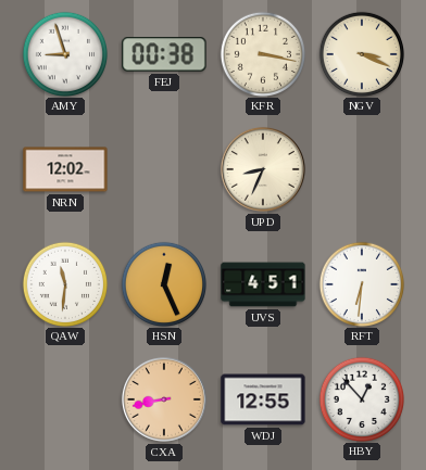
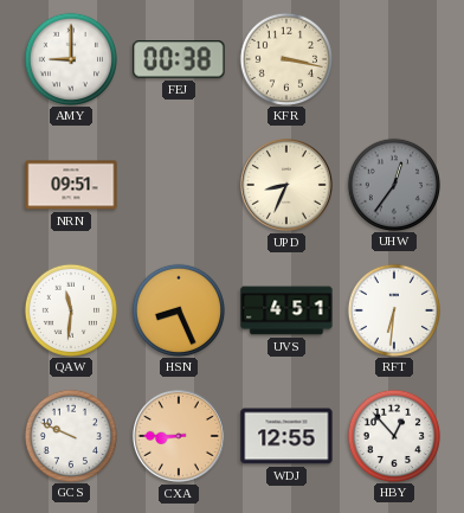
AMY: 8:57 -> 9:00 (70, 58)
NGV: 3:19 -> none (361, 53)
NRN: 12:02 -> 09:51 (71, 185)
UHW: none -> 12:36 (393, 184)
HSN: 12:26 -> 8:26 (178, 309)
GCS: none -> 9:49 (70, 435)
CXA: 8:43 -> 8:45 (179, 436)
